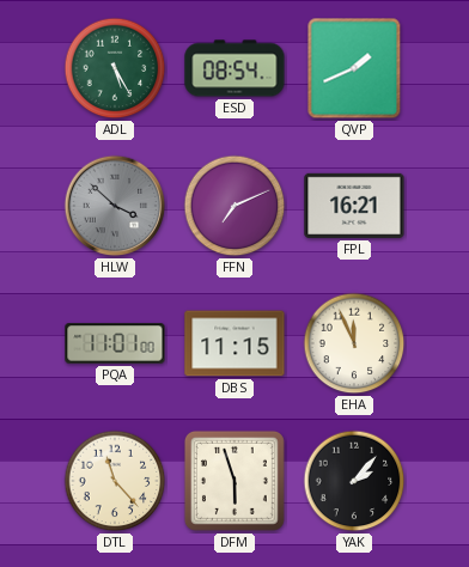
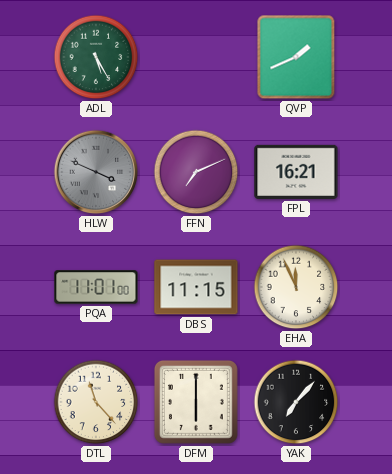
ESD: 08:54 -> none (234, 68)
HLW: 3:52 -> 3:49 (96, 172)
DFM: 5:57 -> 6:00 (196, 402)
YAK: 2:07 -> 7:07 (296, 402)
